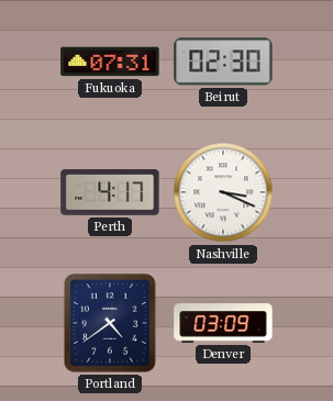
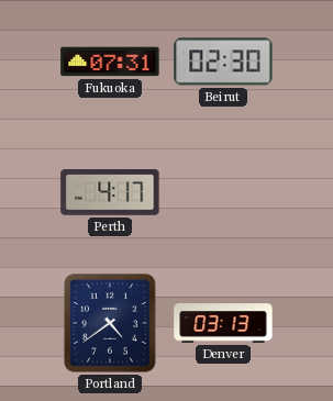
Nashville: 3:19 -> none (223, 192)
Denver: 03:09 -> 03:13 (223, 323)
